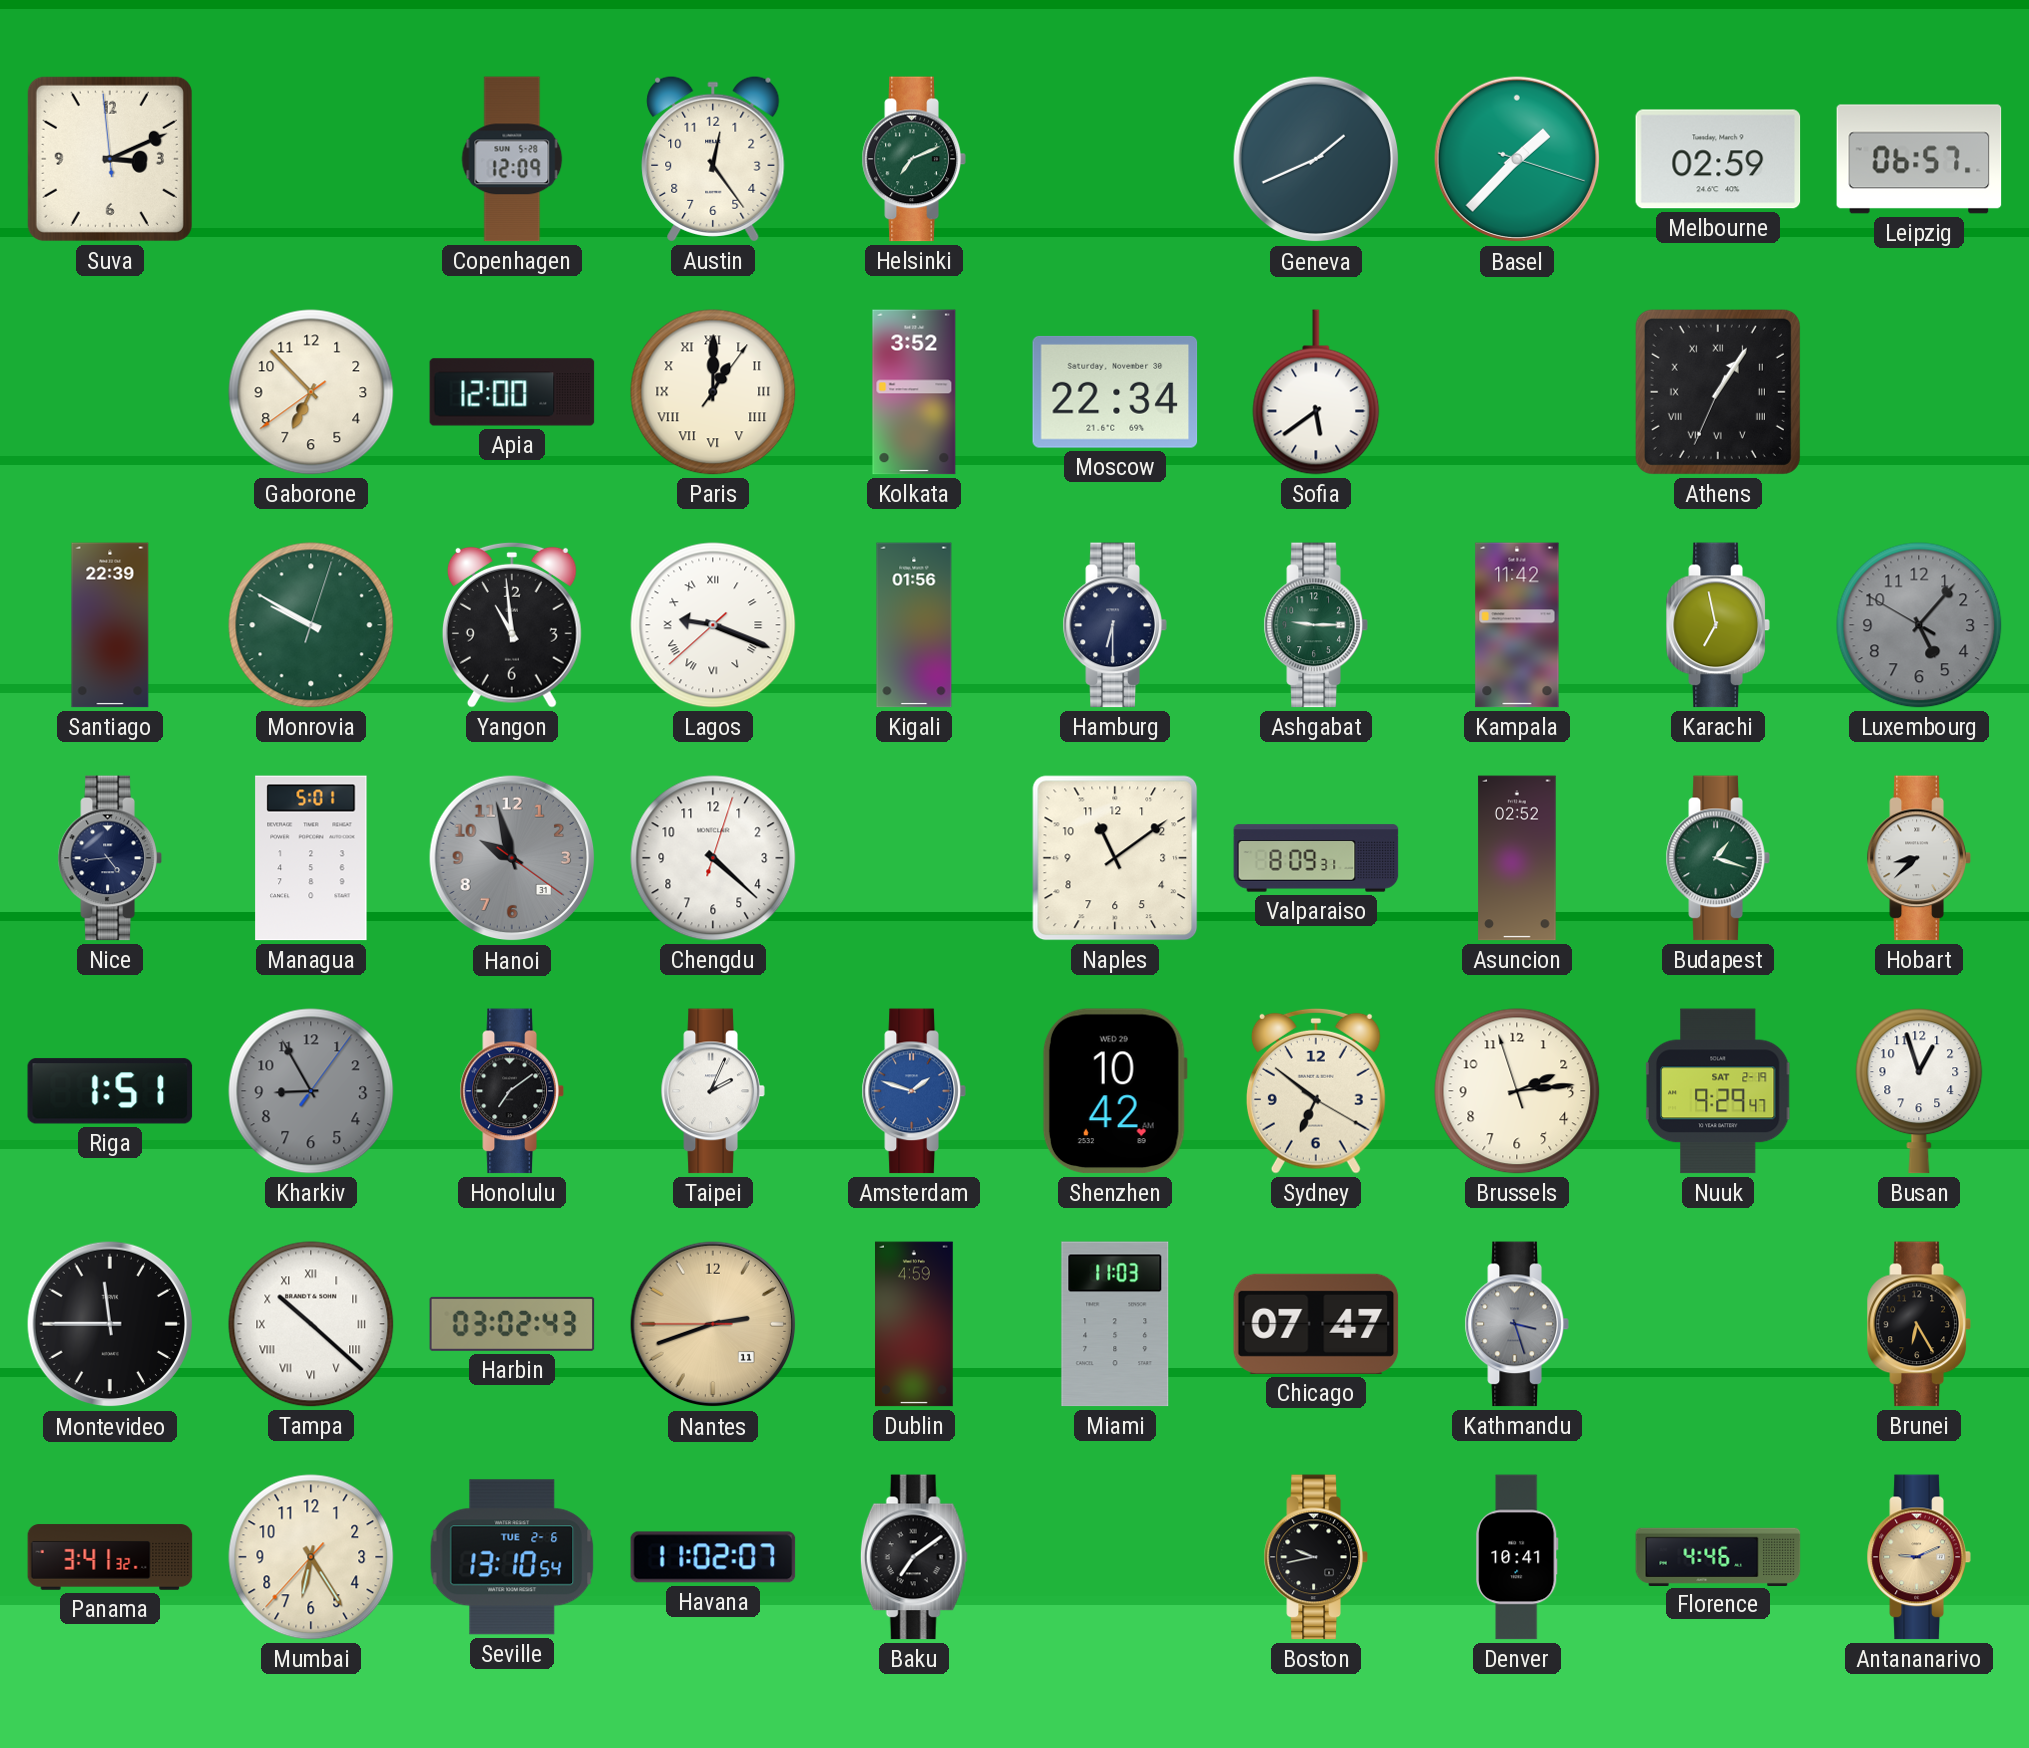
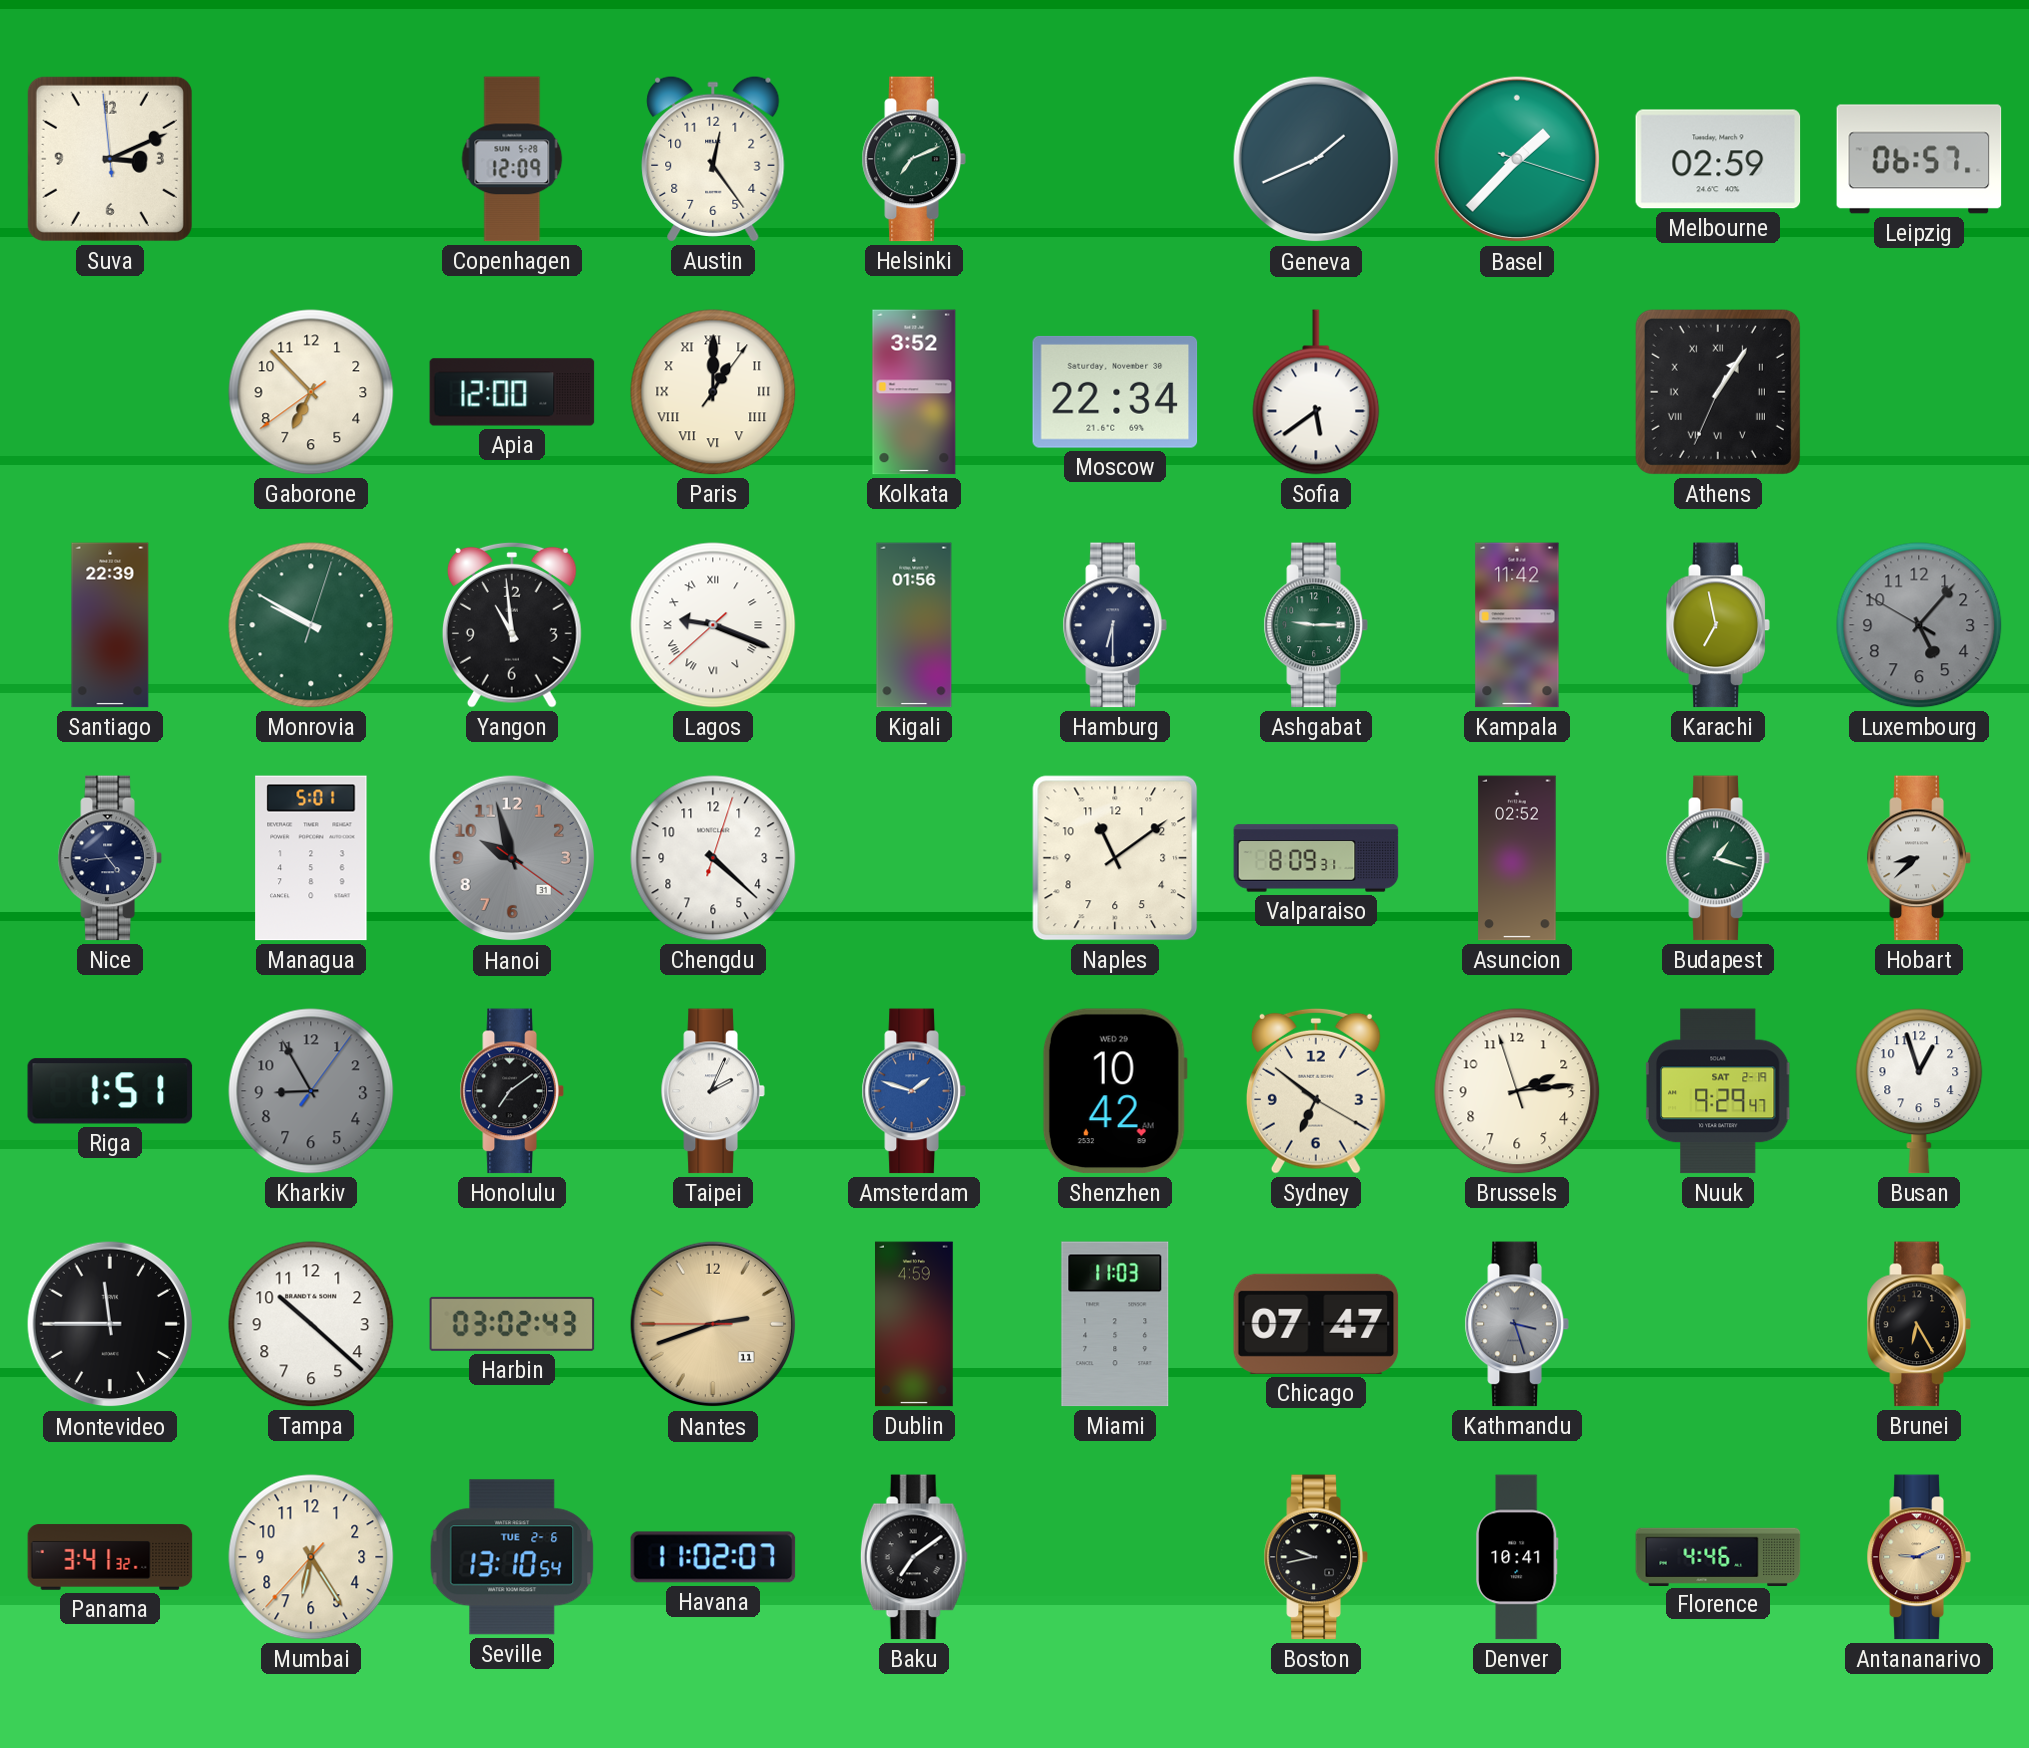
Tampa numerals: Roman -> Arabic (311, 1324)
